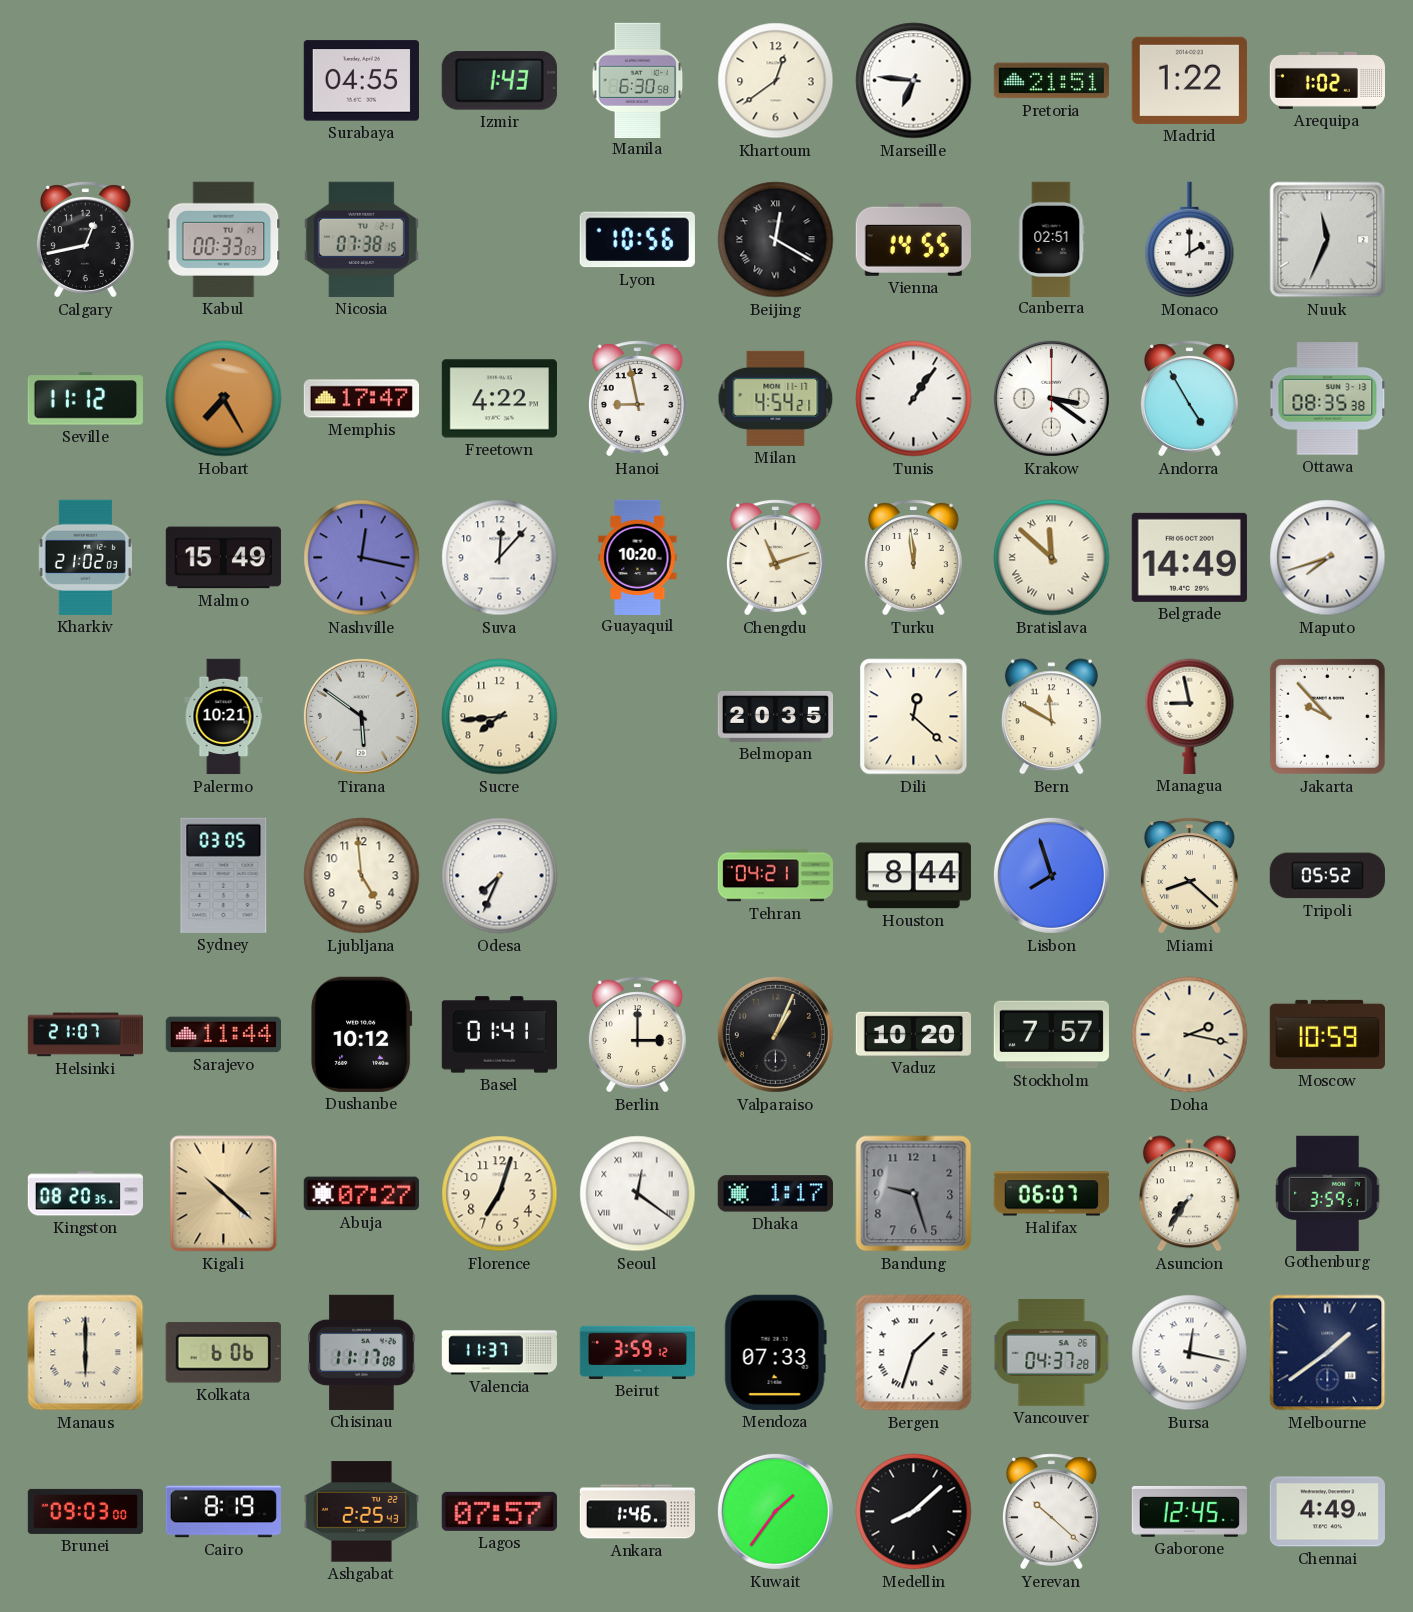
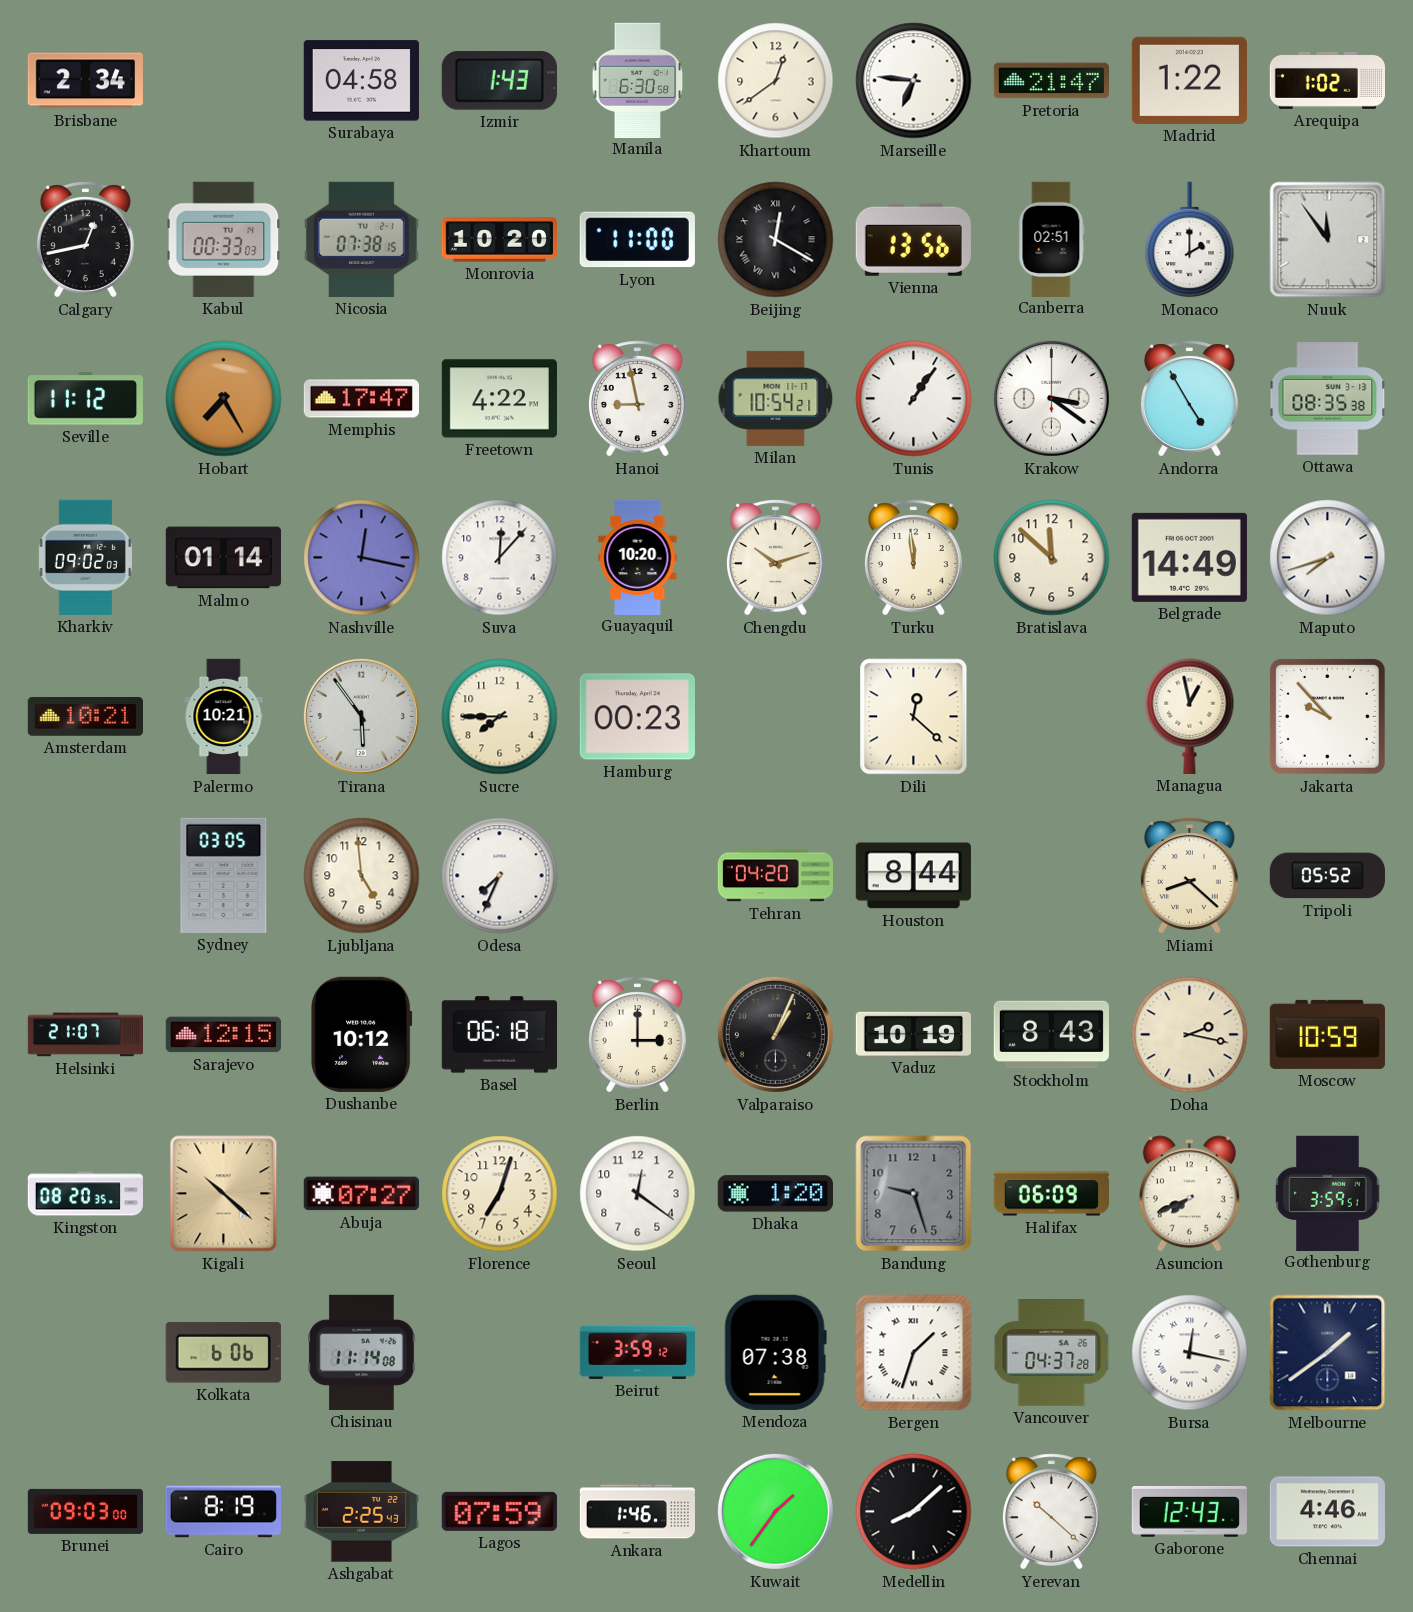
Brisbane: none -> 2:34 (85, 81)
Surabaya: 04:55 -> 04:58 (361, 81)
Pretoria: 21:51 -> 21:47 (1051, 81)
Monrovia: none -> 10:20 (499, 240)
Lyon: 10:56 -> 11:00 (637, 240)
Vienna: 14:55 -> 13:56 (913, 239)
Nuuk: 11:34 -> 11:54 (1328, 240)
Milan: 4:54 -> 10:54 (776, 398)
Kharkiv: 21:02 -> 09:02 (85, 557)
Malmo: 15:49 -> 01:14 (223, 558)
Chengdu: 11:12 -> 10:12 (775, 558)
Bratislava numerals: Roman -> Arabic (1052, 558)
Amsterdam: none -> 10:21 (85, 717)
Tirana: 5:51 -> 5:54 (361, 716)
Sucre: 7:44 -> 7:45 (500, 717)
Hamburg: none -> 00:23 (637, 717)
Belmopan: 20:35 -> none (775, 717)
Bern: 11:50 -> none (1051, 717)
Managua: 8:58 -> 12:58 (1190, 716)
Tehran: 04:21 -> 04:20 (775, 876)
Lisbon: 7:57 -> none (1051, 875)
Sarajevo: 11:44 -> 12:15 (223, 1035)
Basel: 01:41 -> 06:18 (499, 1035)
Vaduz: 10:20 -> 10:19 (913, 1034)
Stockholm: 7:57 -> 8:43 (1051, 1035)
Seoul numerals: Roman -> Arabic (638, 1194)
Dhaka: 1:17 -> 1:20 (775, 1194)
Halifax: 06:07 -> 06:09 (1051, 1194)
Asuncion: 7:36 -> 7:41 (1189, 1194)
Manaus: 6:00 -> none (86, 1353)
Chisinau: 11:17 -> 11:14 (362, 1352)
Valencia: 11:37 -> none (499, 1353)
Mendoza: 07:33 -> 07:38 (775, 1352)
Lagos: 07:57 -> 07:59 (499, 1511)
Gaborone: 12:45 -> 12:43 (1189, 1512)
Chennai: 4:49 -> 4:46 (1327, 1512)
